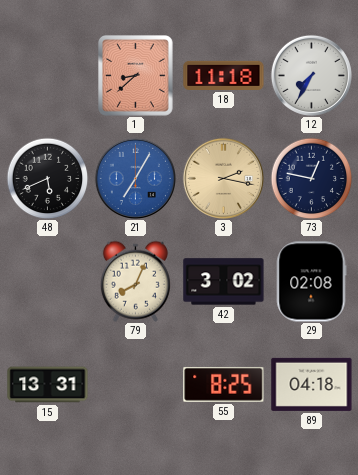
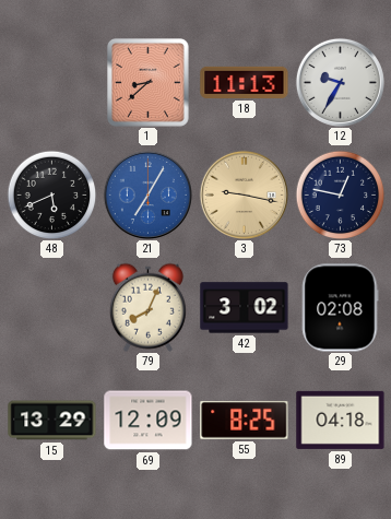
18: 11:18 -> 11:13 (245, 82)
12: 7:35 -> 9:35 (340, 82)
3: 2:17 -> 9:17 (244, 194)
15: 13:31 -> 13:29 (52, 421)
69: none -> 12:09 (149, 421)
